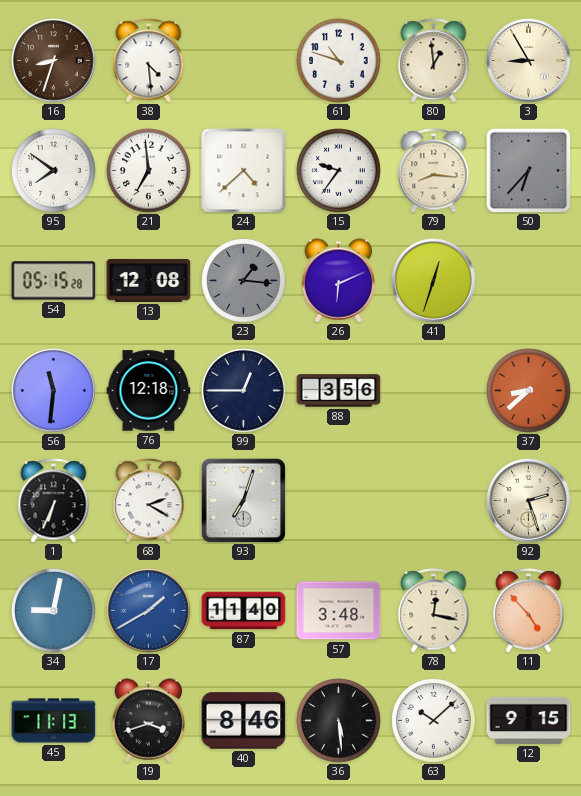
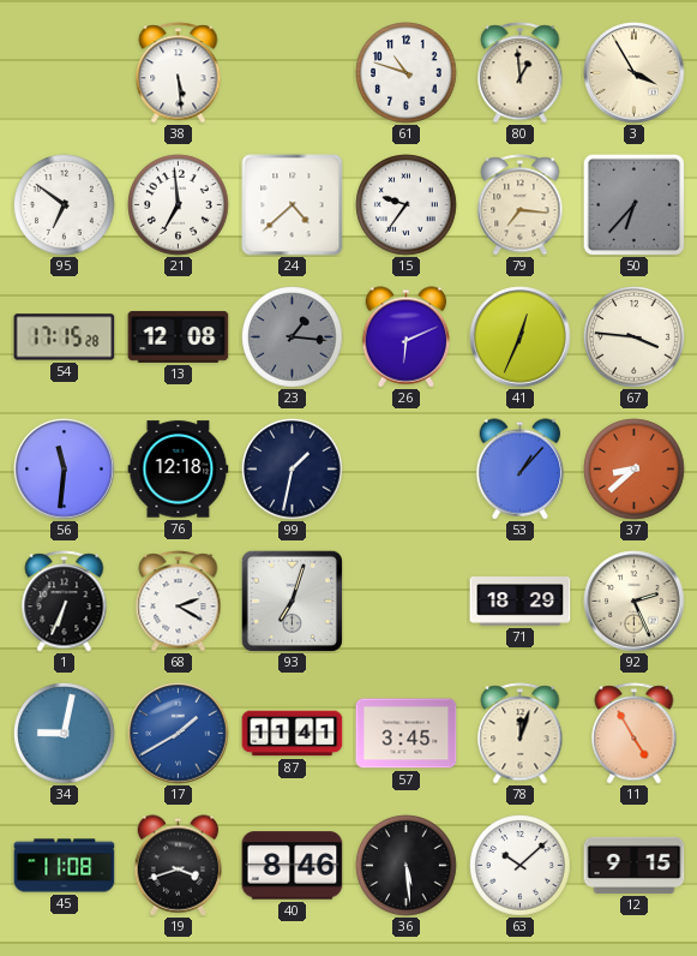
16: 8:33 -> none (54, 61)
38: 4:29 -> 5:29 (179, 73)
3: 8:55 -> 3:55 (635, 73)
95: 7:51 -> 6:51 (65, 205)
79: 8:16 -> 7:16 (521, 205)
54: 05:15 -> 17:15 (65, 337)
41: 12:33 -> 12:34 (521, 337)
67: none -> 3:46 (635, 337)
99: 12:45 -> 1:32 (293, 470)
88: 3:56 -> none (339, 391)
53: none -> 1:07 (521, 470)
71: none -> 18:29 (521, 602)
92: 2:27 -> 2:26 (635, 602)
87: 11:40 -> 11:41 (293, 734)
57: 3:48 -> 3:45 (407, 734)
78: 12:17 -> 12:03 (521, 734)
11: 4:53 -> 4:55 (635, 734)
45: 11:13 -> 11:08 (65, 866)
